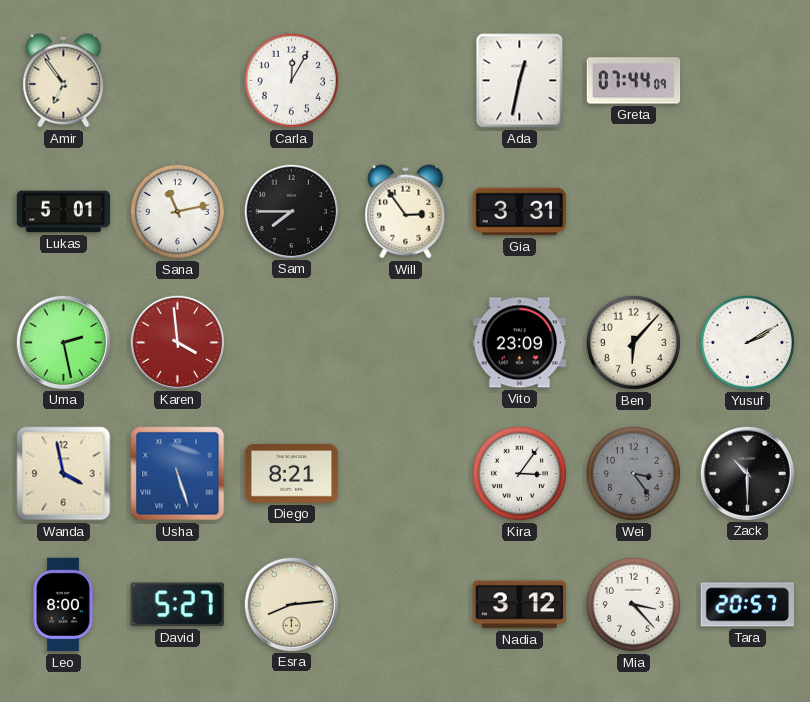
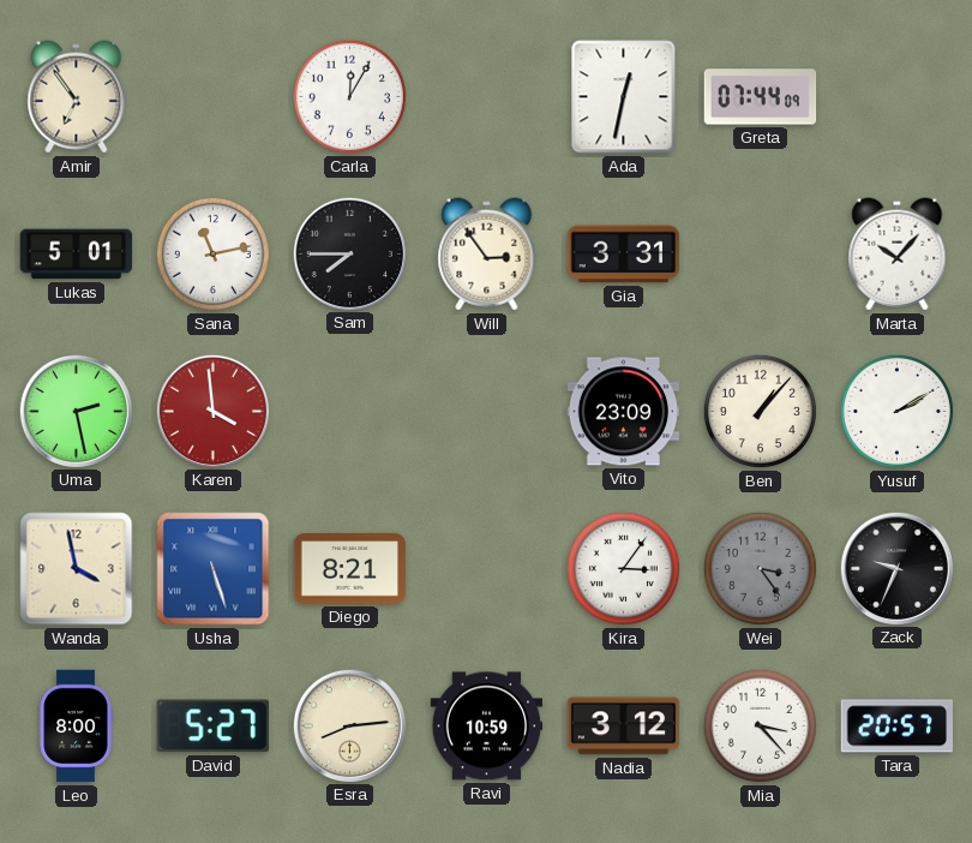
Marta: none -> 10:07 (898, 255)
Ben: 6:07 -> 1:07 (760, 411)
Zack: 10:30 -> 9:34 (896, 568)
Ravi: none -> 10:59 (487, 727)
